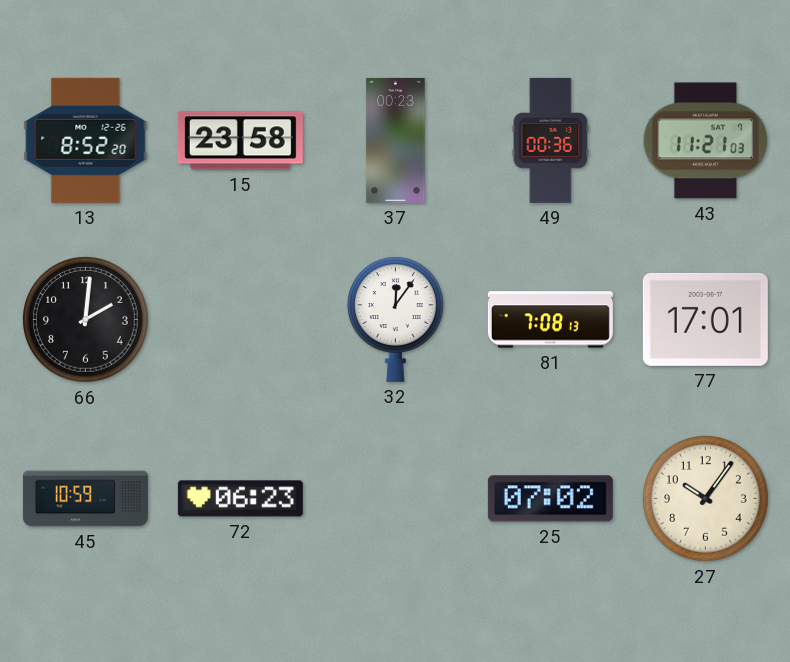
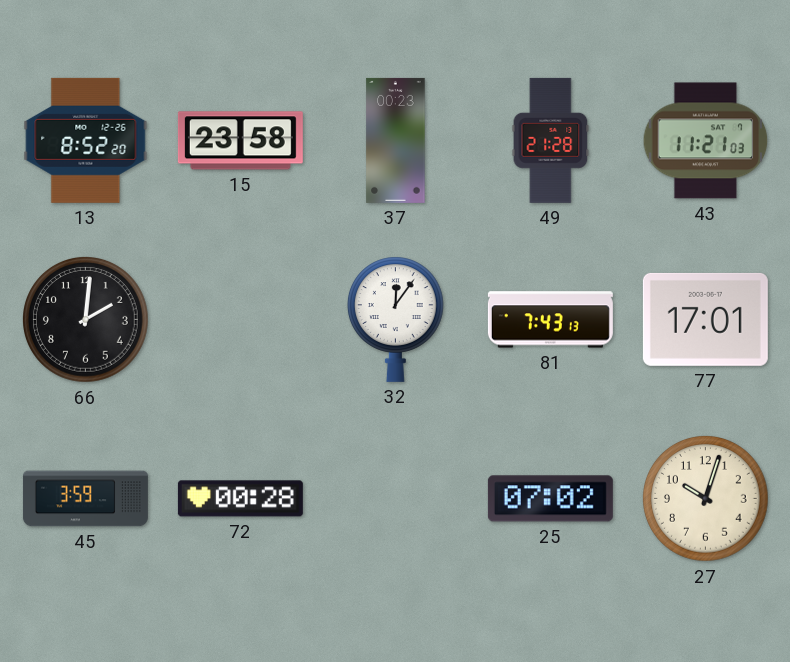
49: 00:36 -> 21:28 (551, 140)
81: 7:08 -> 7:43 (550, 320)
45: 10:59 -> 3:59 (85, 499)
72: 06:23 -> 00:28 (240, 499)
27: 10:06 -> 10:03 (706, 499)
